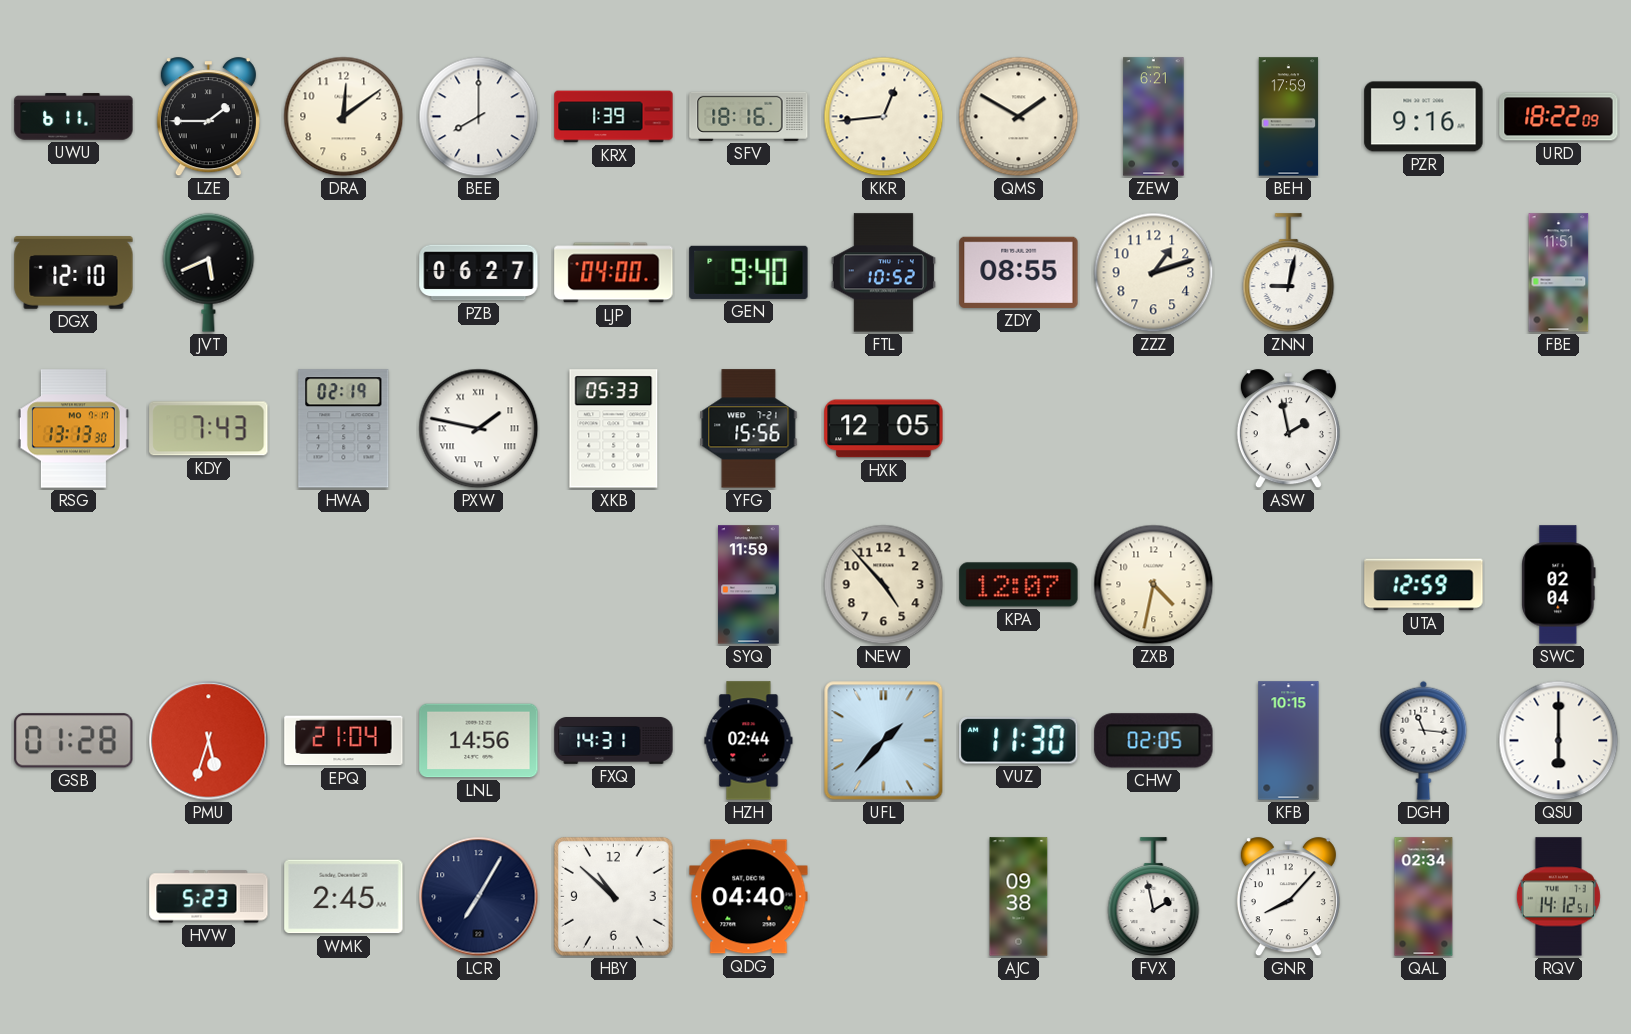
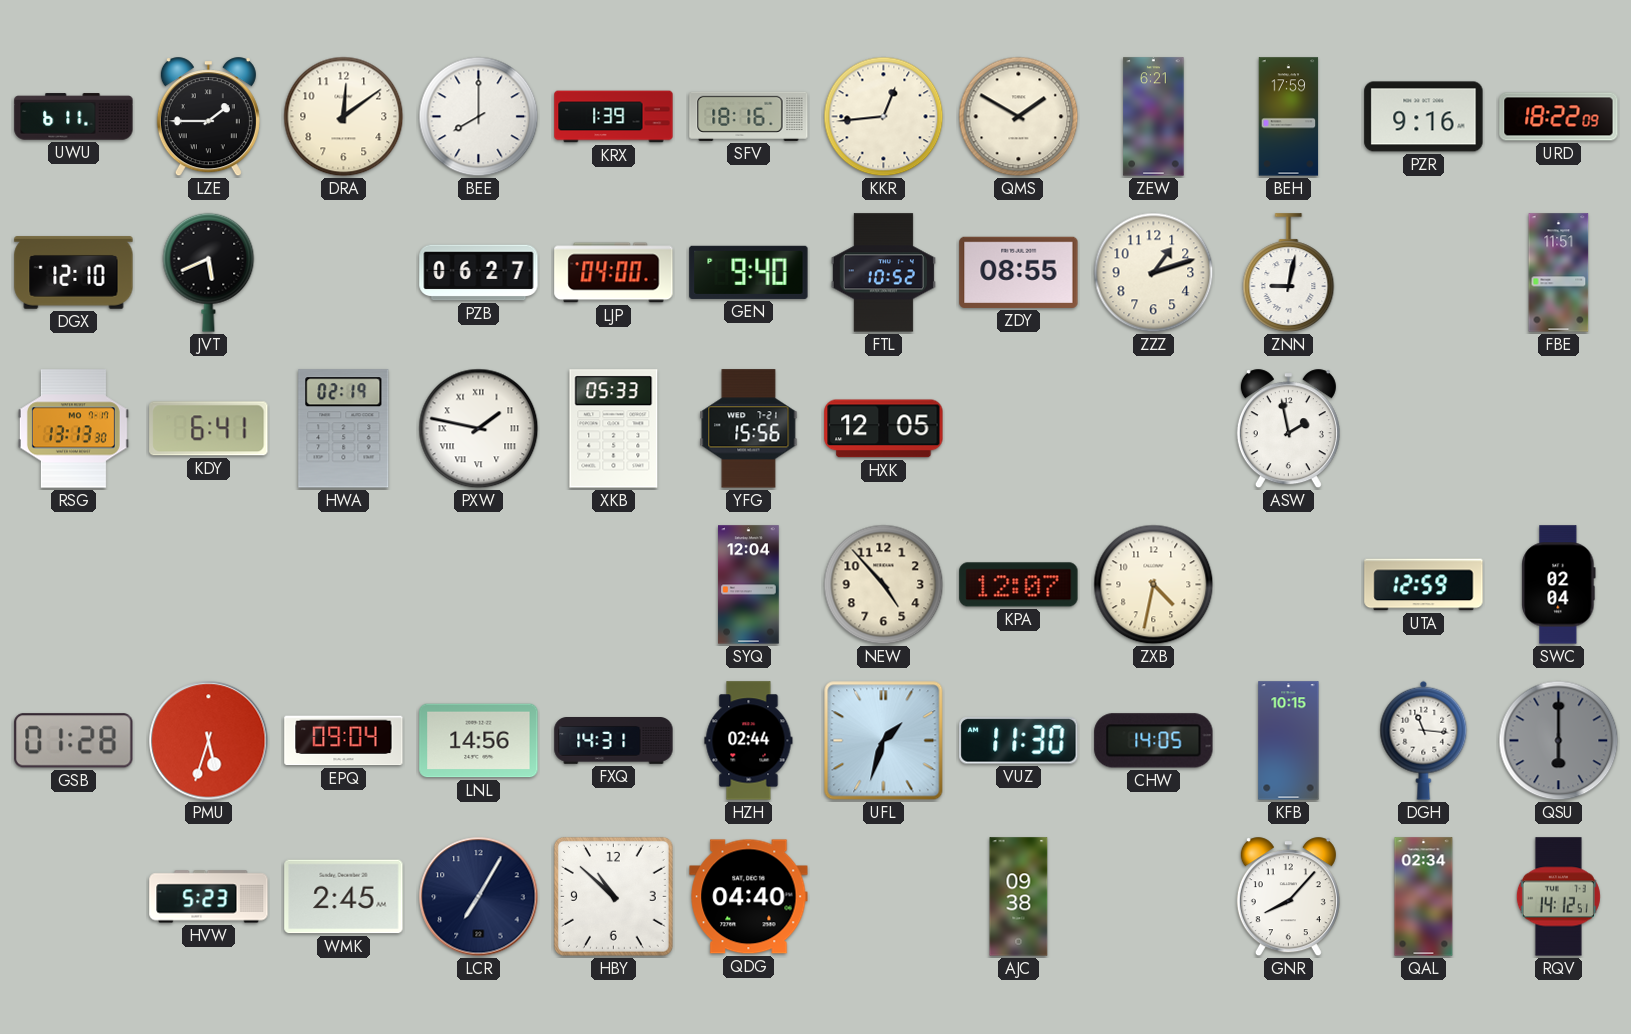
KDY: 7:43 -> 6:41 (209, 429)
SYQ: 11:59 -> 12:04 (749, 585)
EPQ: 21:04 -> 09:04 (344, 741)
UFL: 1:37 -> 1:33 (884, 741)
CHW: 02:05 -> 14:05 (1154, 741)
QSU dial: white -> grey (1559, 741)
FVX: 1:58 -> none (1154, 897)
